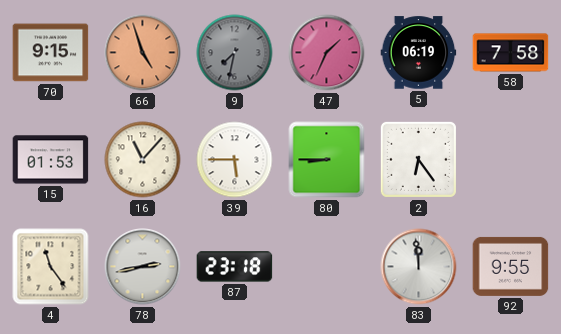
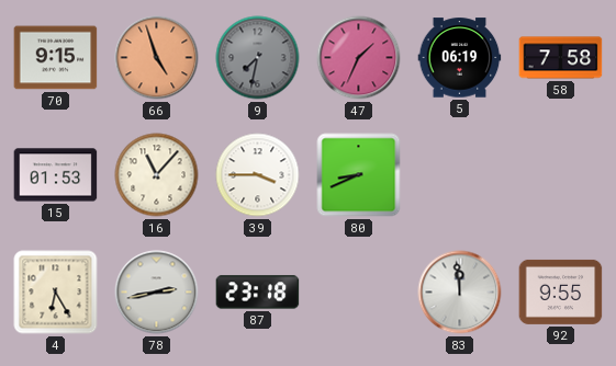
39: 5:45 -> 3:45 (258, 175)
80: 8:45 -> 8:41 (359, 175)
2: 6:24 -> none (418, 159)
4: 11:24 -> 6:25 (56, 293)
